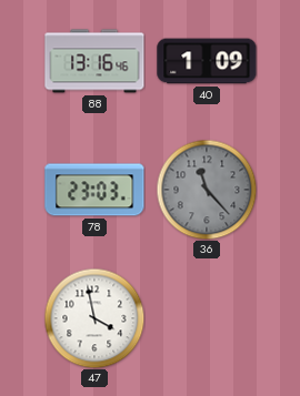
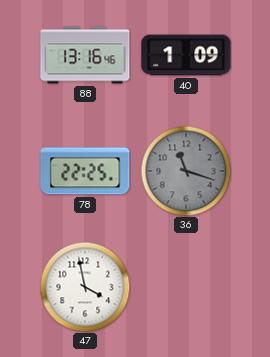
78: 23:03 -> 22:25 (85, 171)
36: 11:23 -> 11:18 (186, 171)
